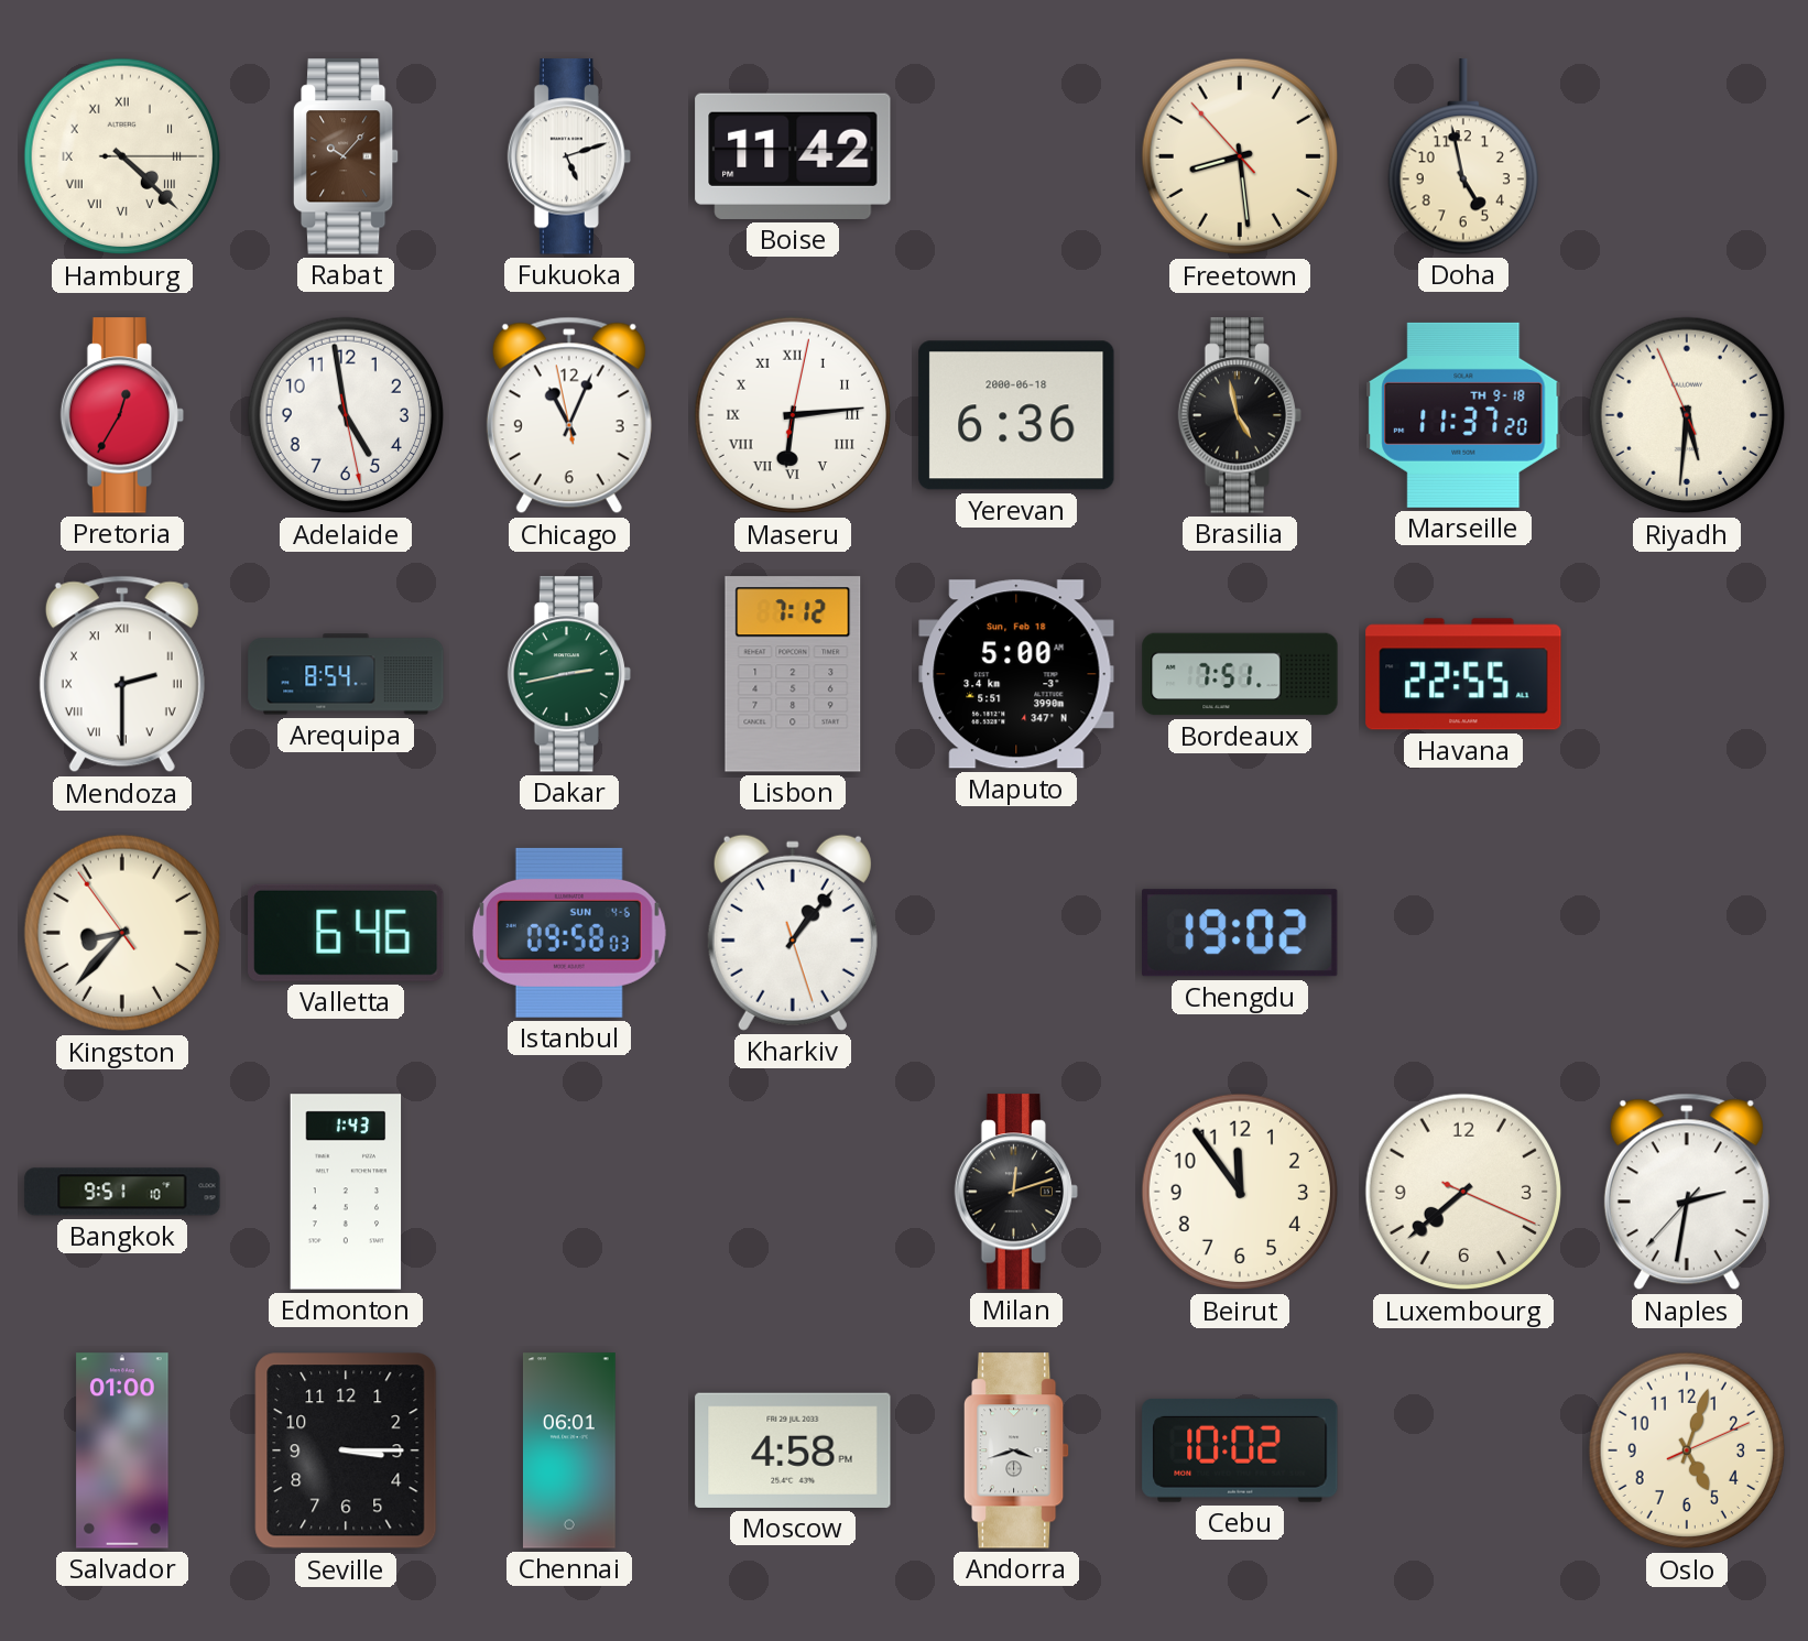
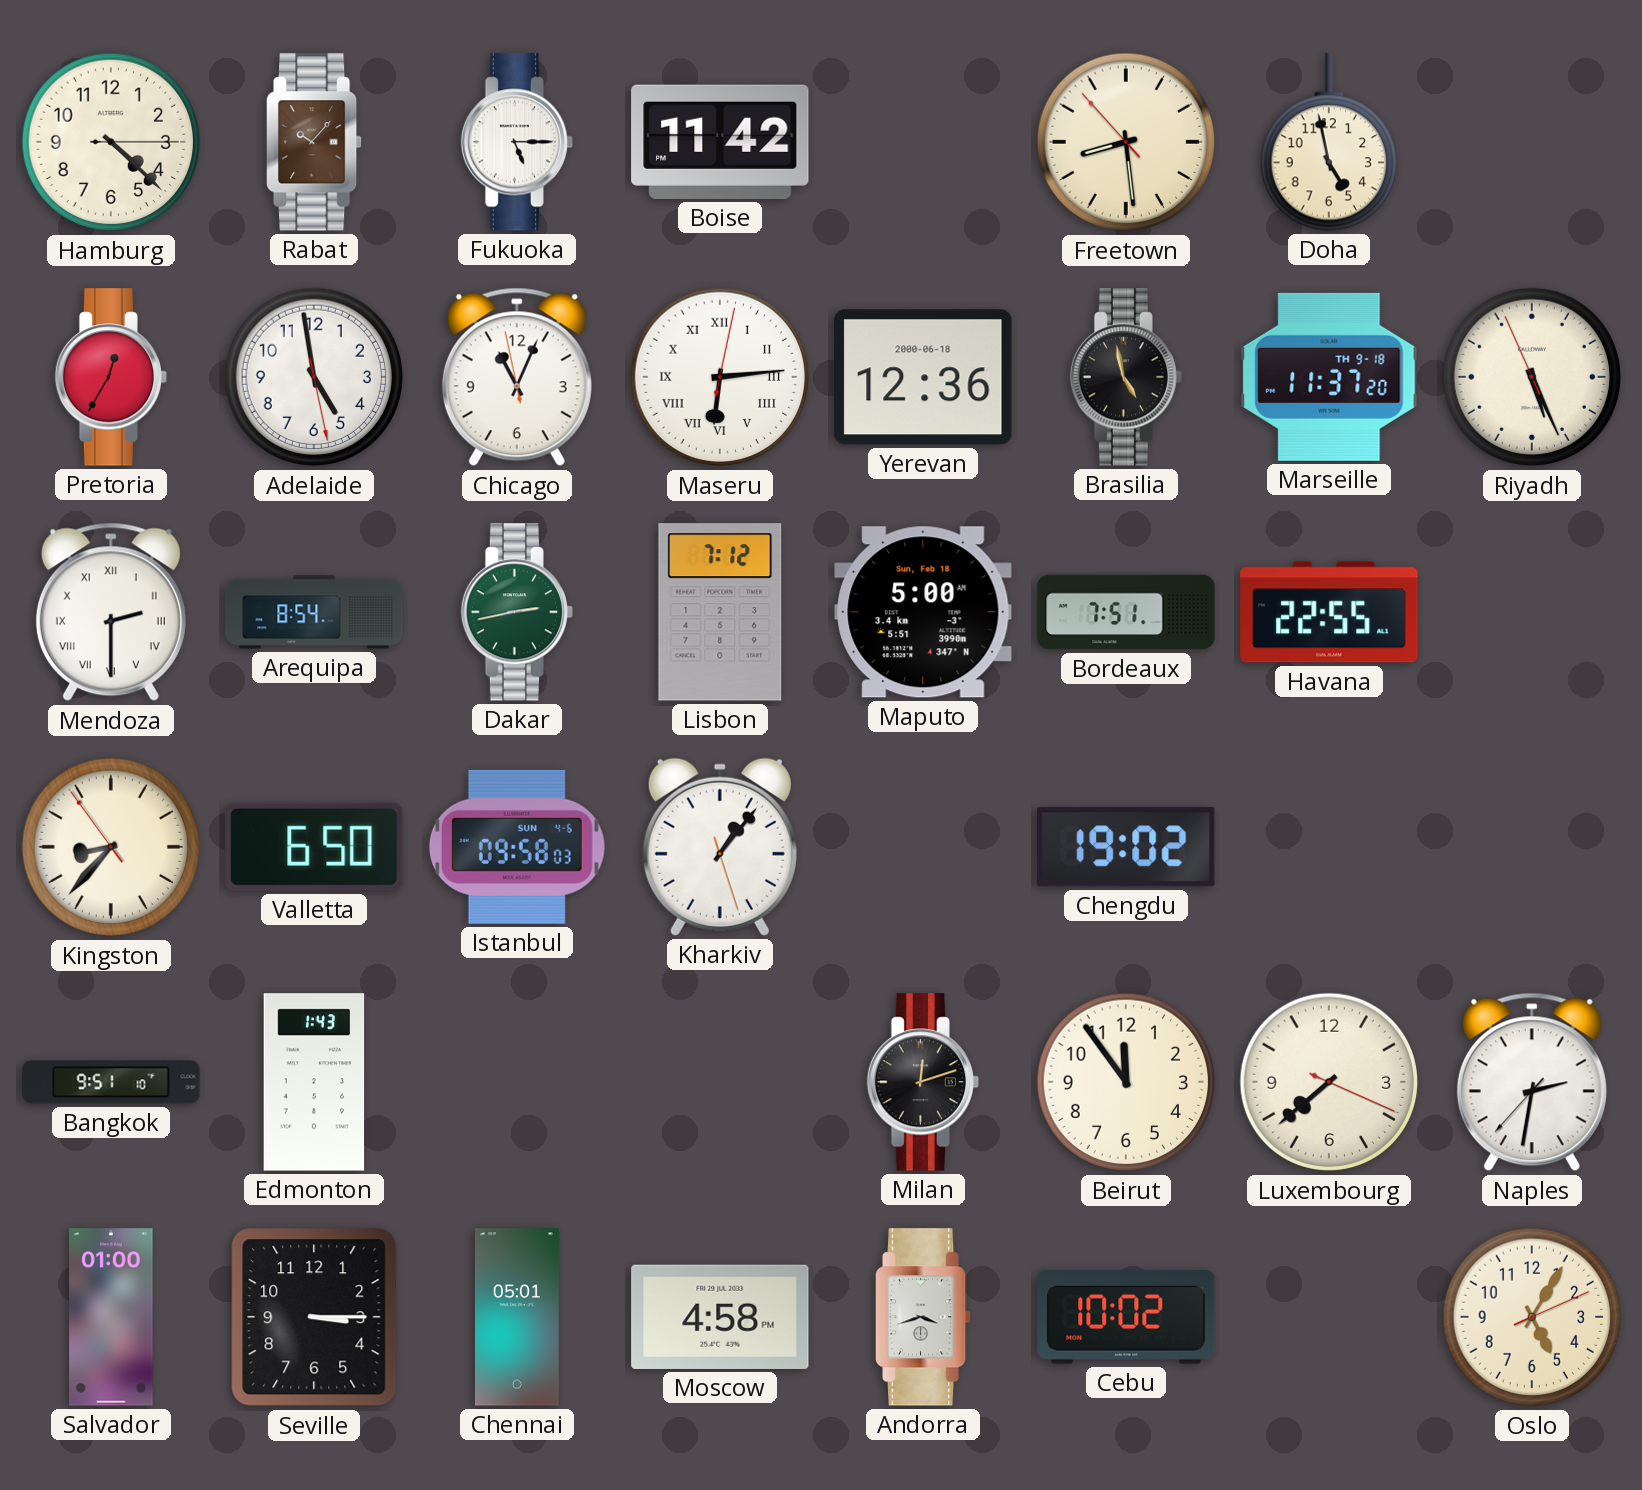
Hamburg numerals: Roman -> Arabic (111, 142)
Fukuoka: 5:12 -> 5:15 (517, 142)
Yerevan: 6:36 -> 12:36 (923, 377)
Riyadh: 5:30 -> 5:25 (1532, 377)
Valletta: 6:46 -> 6:50 (314, 847)
Chennai: 06:01 -> 05:01 (517, 1317)
Oslo: 5:03 -> 5:05 (1532, 1317)
